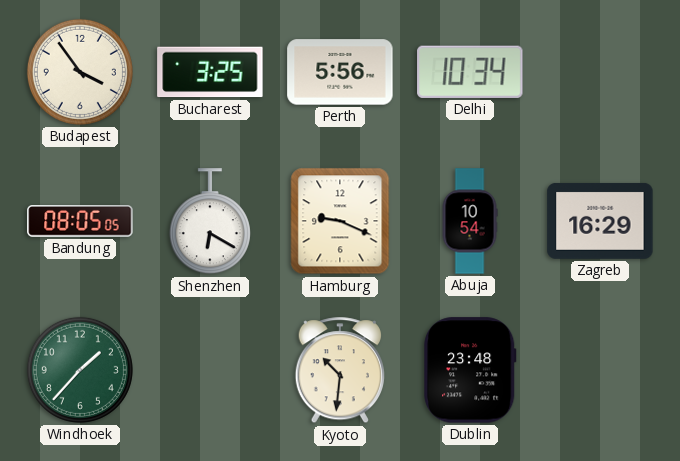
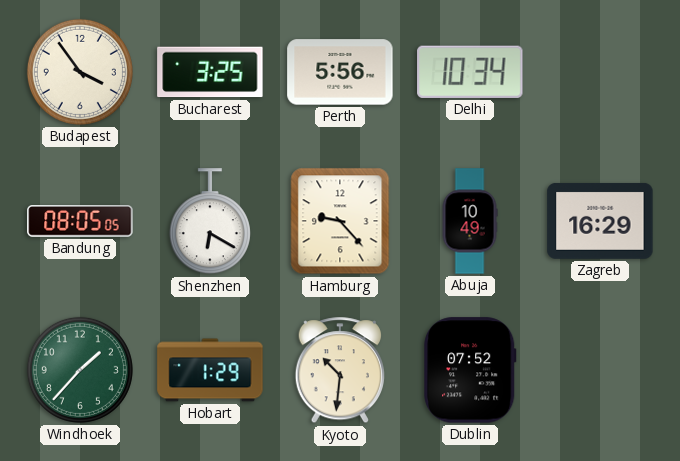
Hamburg: 9:19 -> 9:23 (340, 221)
Abuja: 10:54 -> 10:49 (470, 221)
Hobart: none -> 1:29 (210, 370)
Dublin: 23:48 -> 07:52 (471, 370)
